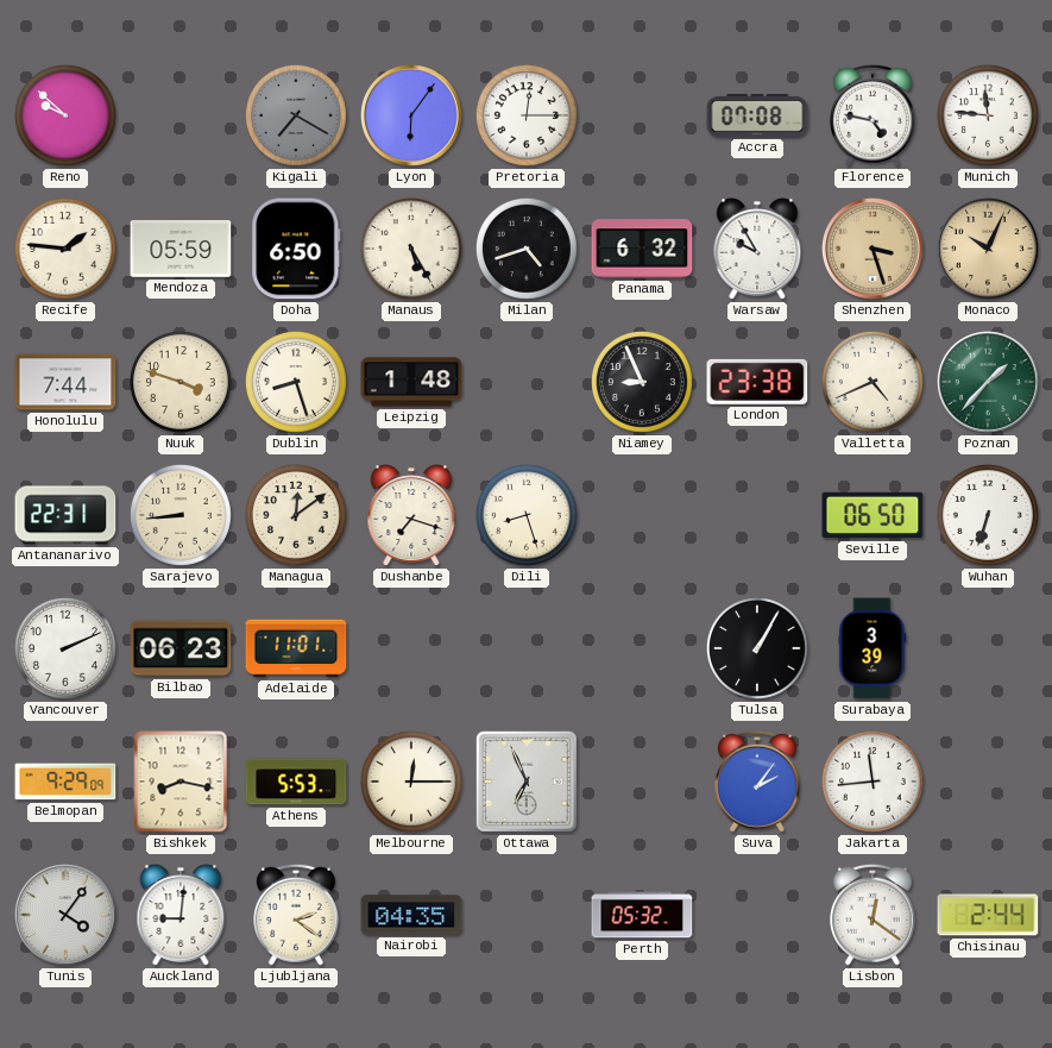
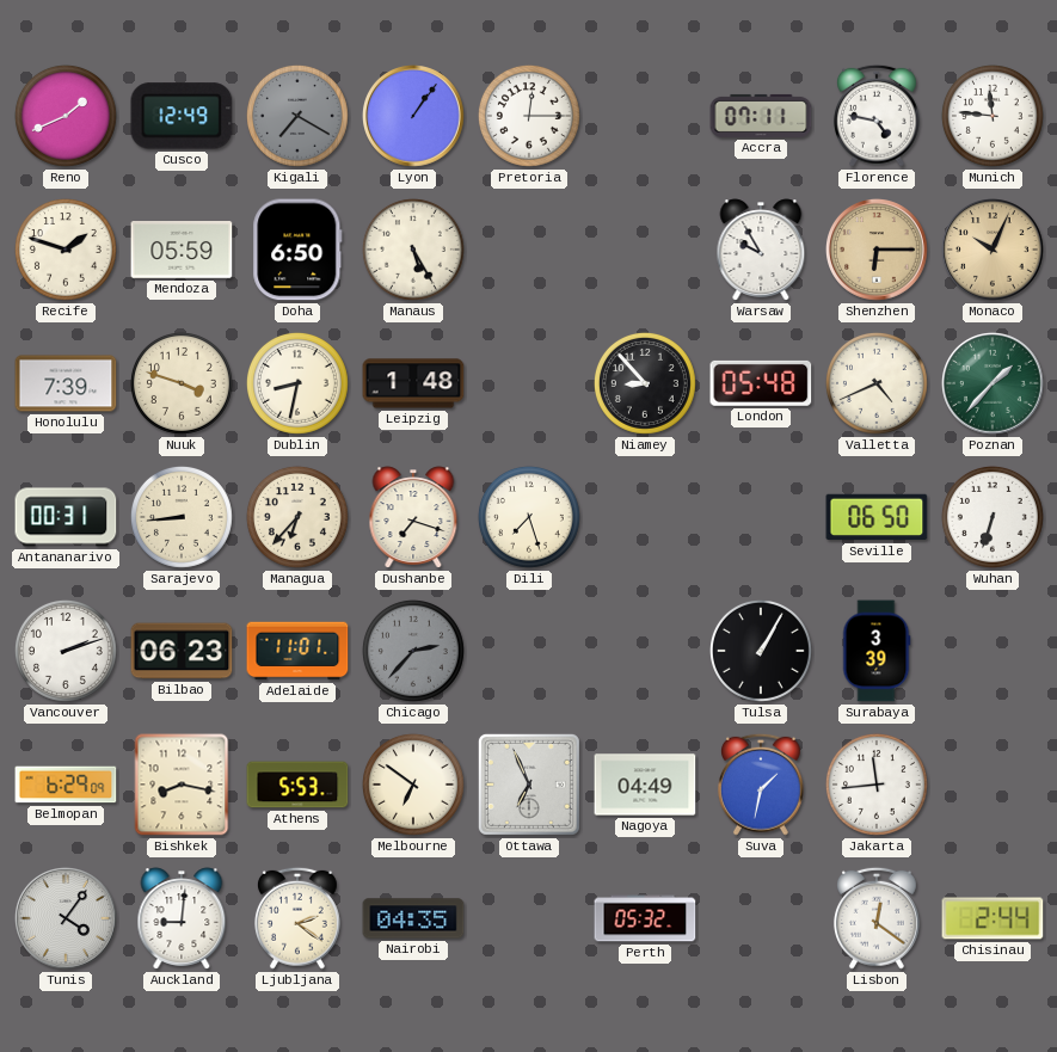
Reno: 9:52 -> 1:41 (66, 116)
Cusco: none -> 12:49 (182, 116)
Lyon: 6:06 -> 1:06 (414, 117)
Accra: 07:08 -> 07:11 (761, 116)
Recife: 1:46 -> 1:48 (66, 250)
Milan: 4:42 -> none (527, 249)
Panama: 6:32 -> none (642, 249)
Shenzhen: 3:27 -> 6:15 (878, 251)
Honolulu: 7:44 -> 7:39 (66, 383)
Dublin: 8:27 -> 8:32 (297, 383)
Niamey: 8:56 -> 8:53 (645, 383)
London: 23:38 -> 05:48 (761, 383)
Antananarivo: 22:31 -> 00:31 (66, 517)
Managua: 12:09 -> 6:37 (297, 517)
Dili: 8:27 -> 7:27 (529, 517)
Vancouver: 2:11 -> 2:12 (66, 651)
Chicago: none -> 2:37 (413, 651)
Belmopan: 9:29 -> 6:29 (66, 785)
Melbourne: 12:15 -> 6:51 (413, 785)
Nagoya: none -> 04:49 (645, 785)
Suva: 2:06 -> 1:32 (761, 785)
